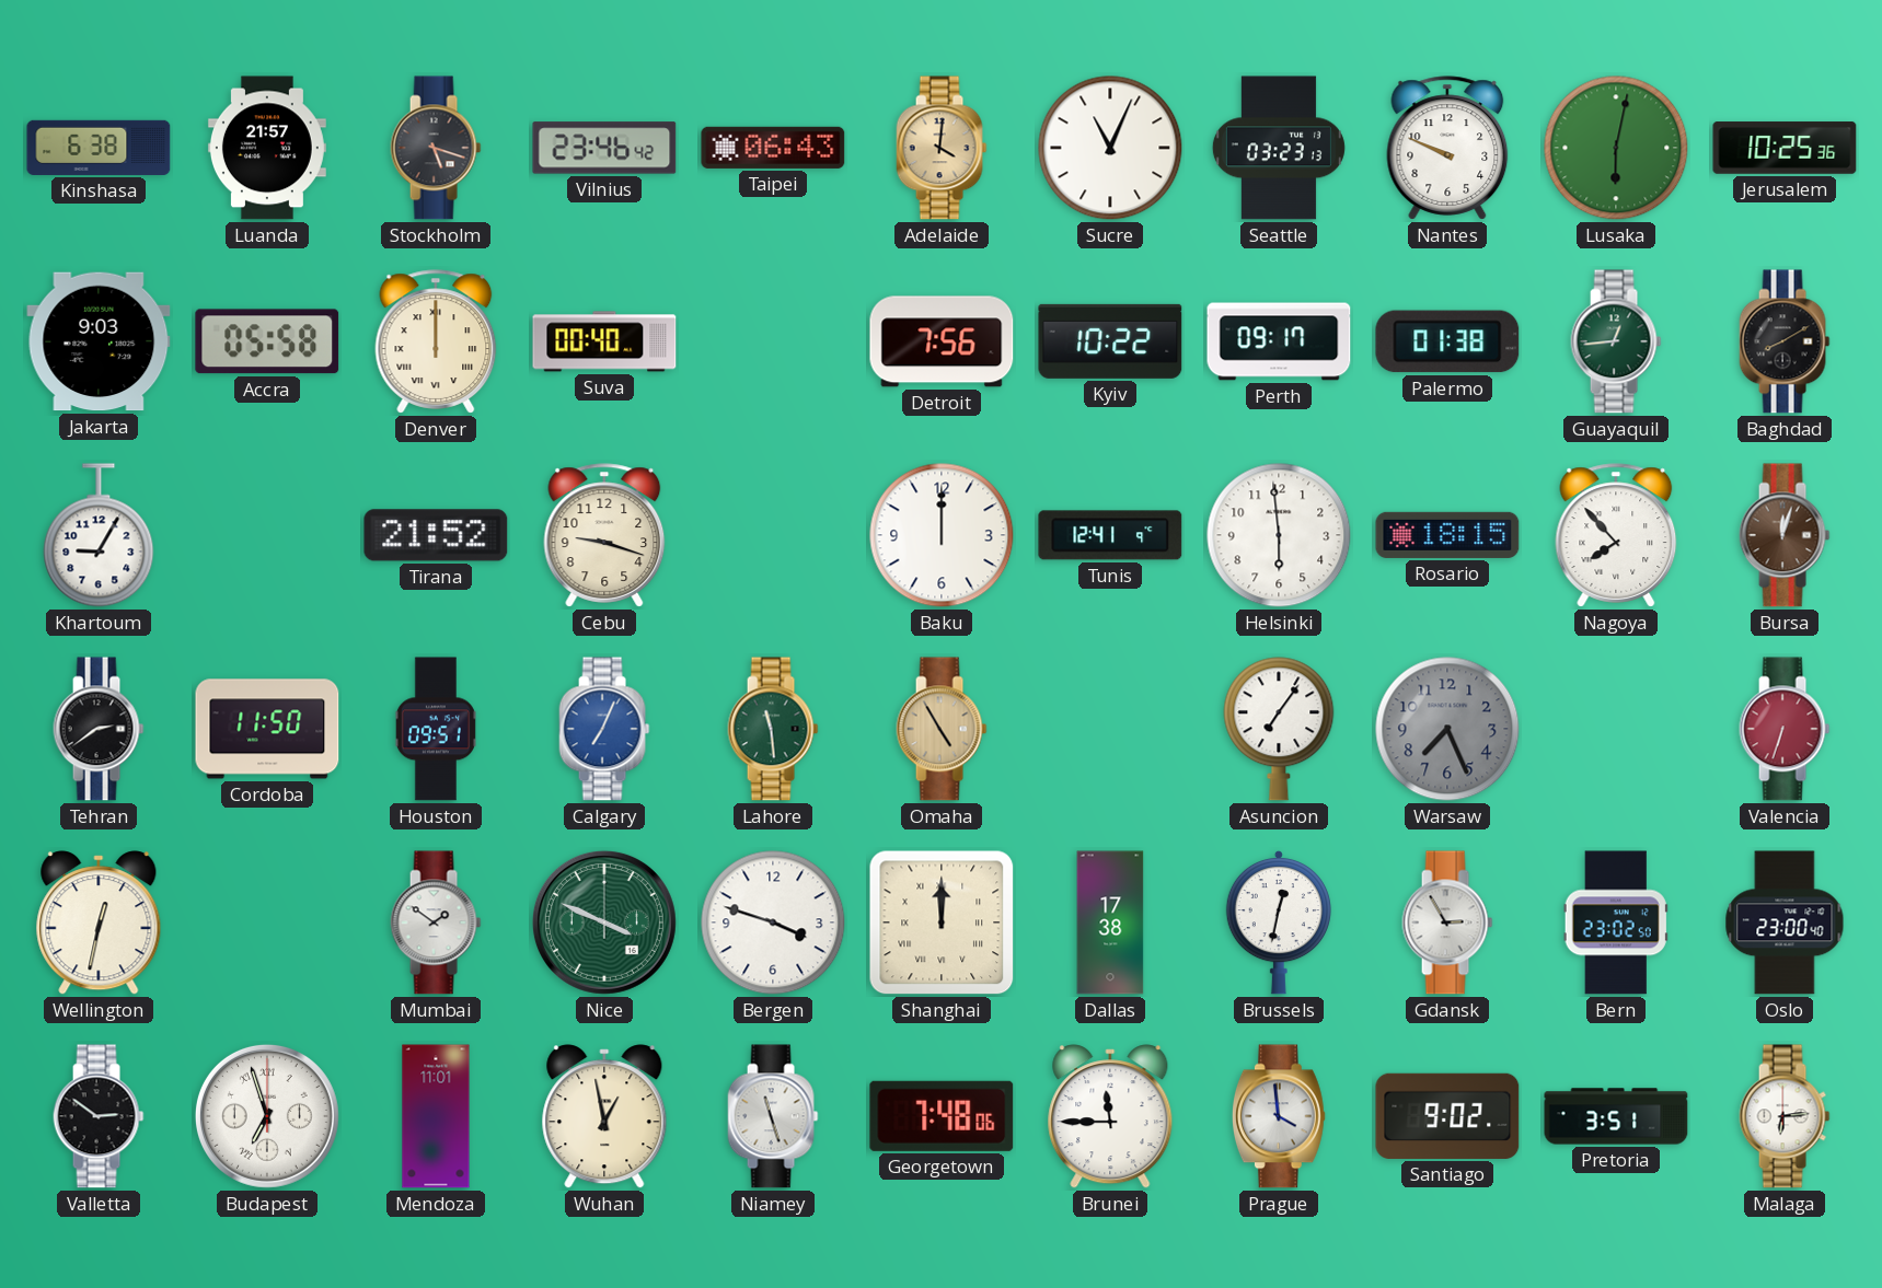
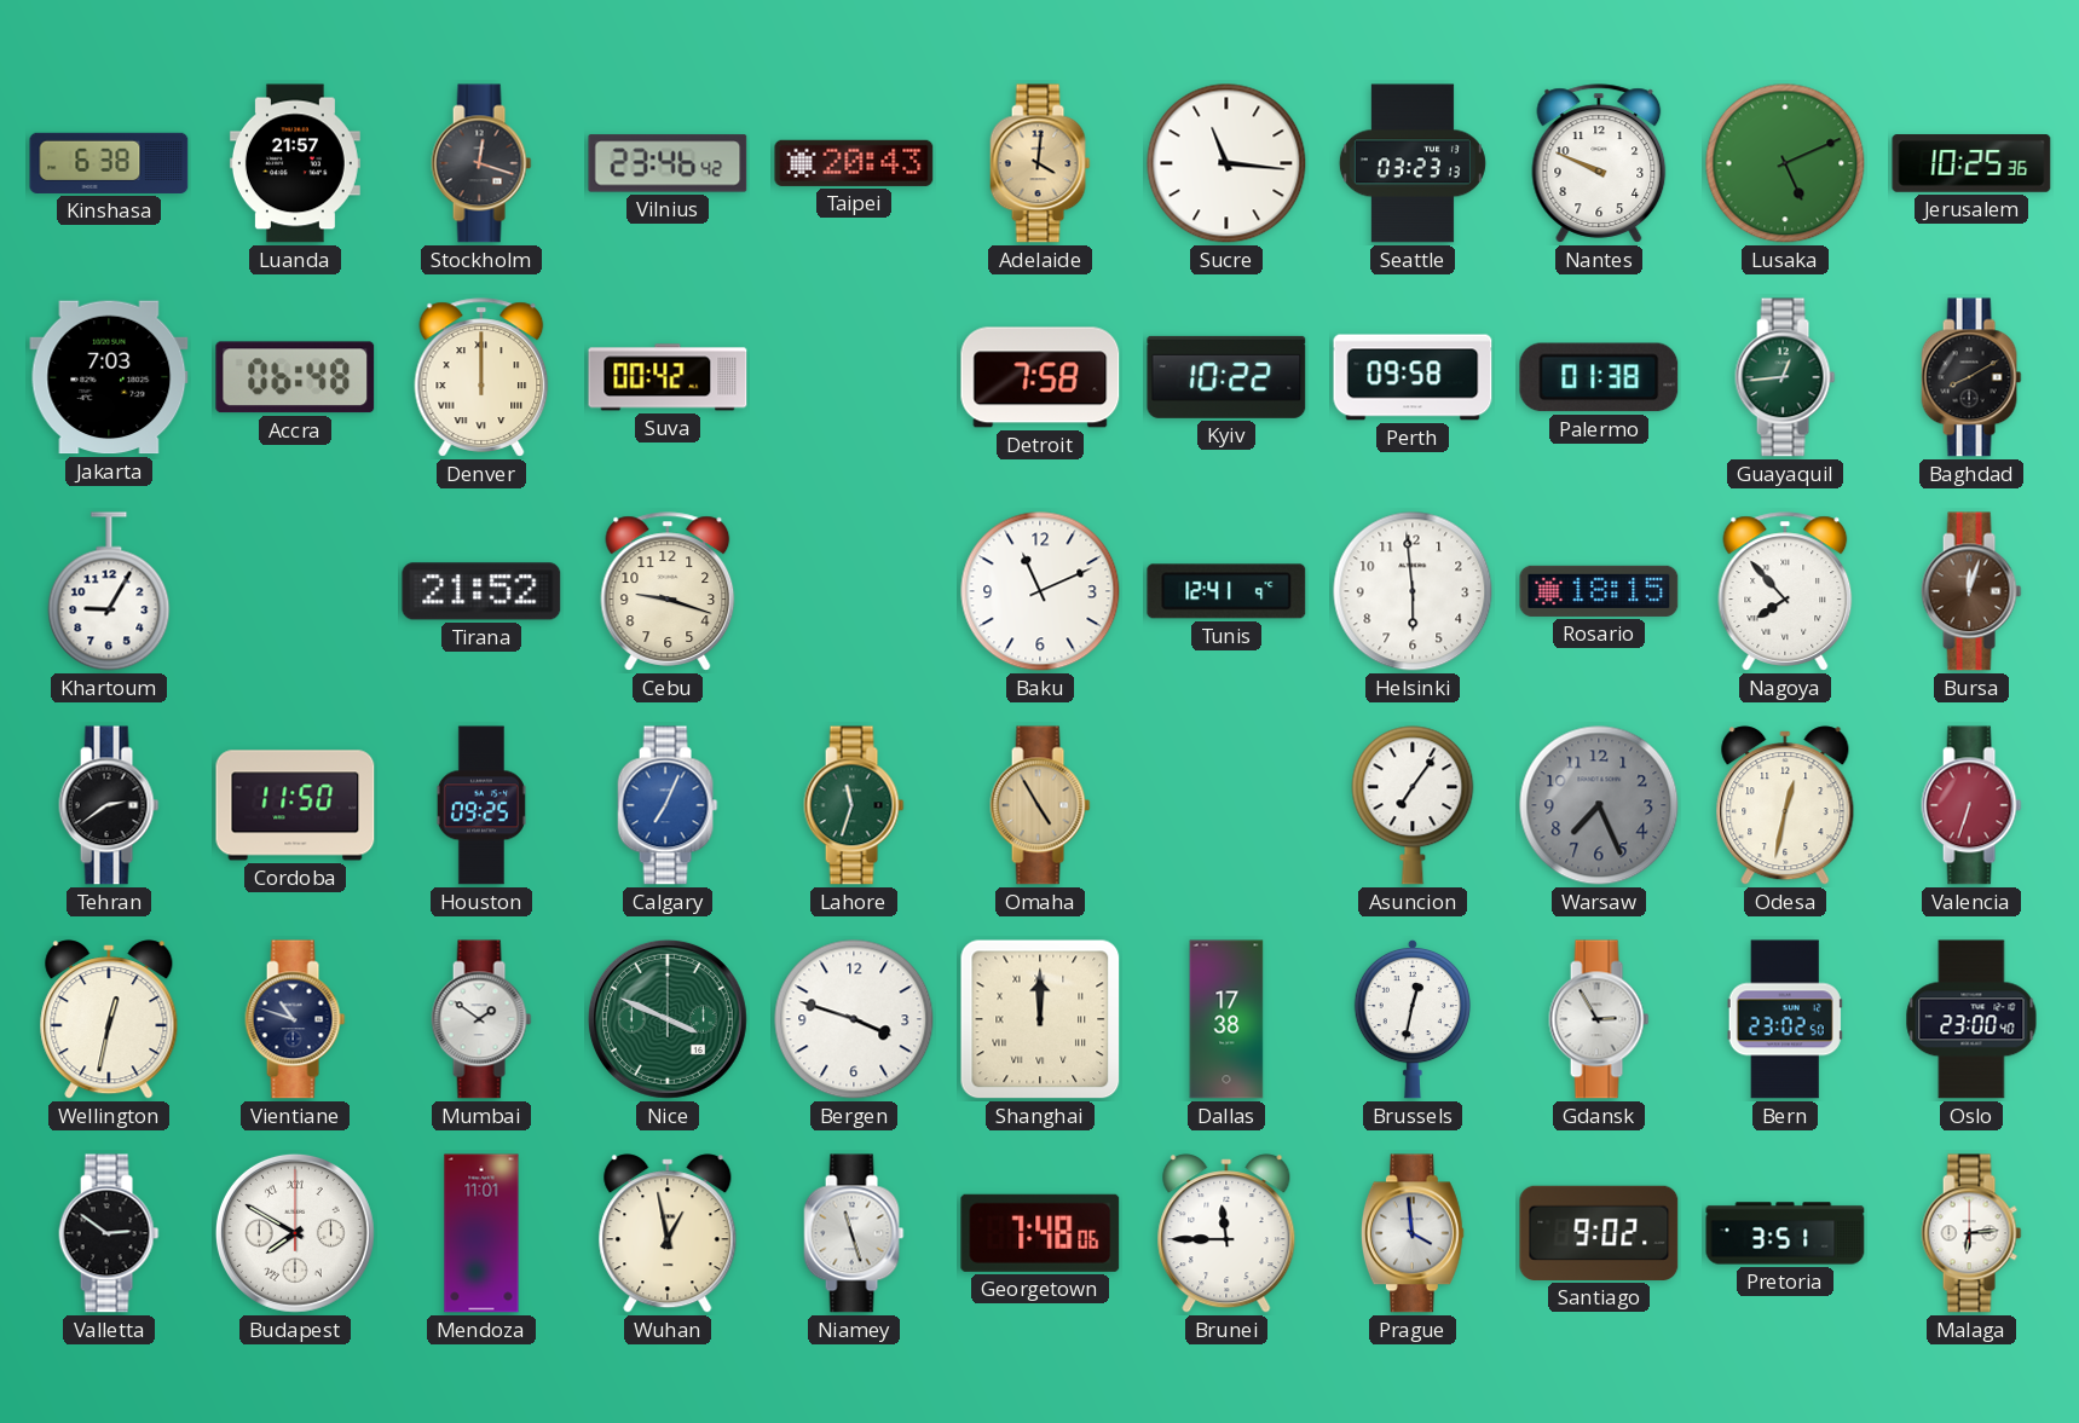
Stockholm: 5:18 -> 12:18 (481, 163)
Taipei: 06:43 -> 20:43 (854, 163)
Sucre: 11:04 -> 11:16 (1226, 163)
Lusaka: 6:02 -> 5:11 (1785, 163)
Jakarta: 9:03 -> 7:03 (109, 377)
Accra: 05:58 -> 06:48 (295, 377)
Suva: 00:40 -> 00:42 (668, 377)
Detroit: 7:56 -> 7:58 (1040, 377)
Perth: 09:17 -> 09:58 (1413, 377)
Baku: 12:00 -> 11:11 (1040, 591)
Houston: 09:51 -> 09:25 (481, 805)
Lahore: 11:29 -> 11:33 (854, 805)
Odesa: none -> 12:32 (1785, 805)
Vientiane: none -> 10:48 (295, 1019)
Budapest: 6:57 -> 7:50 (295, 1233)
